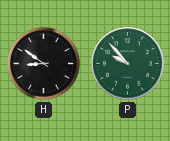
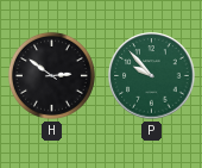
H: 8:51 -> 2:51 (51, 75)
